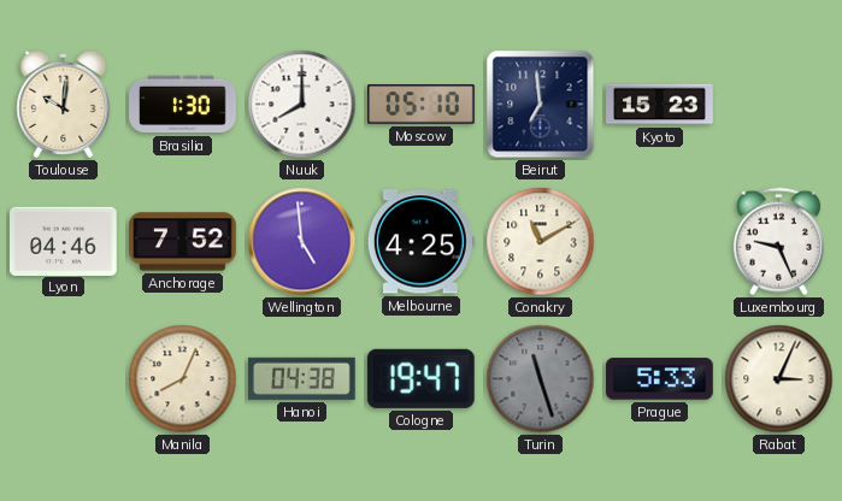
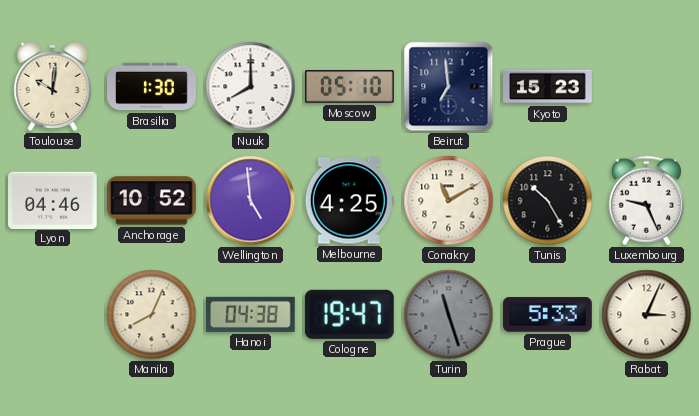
Anchorage: 7:52 -> 10:52 (152, 201)
Tunis: none -> 10:25 (548, 201)
